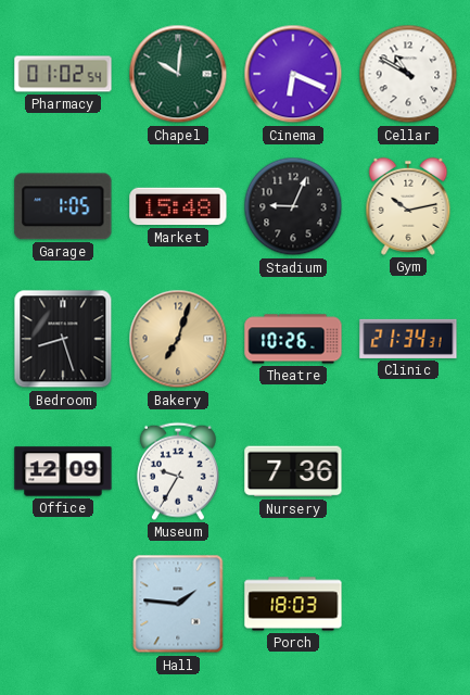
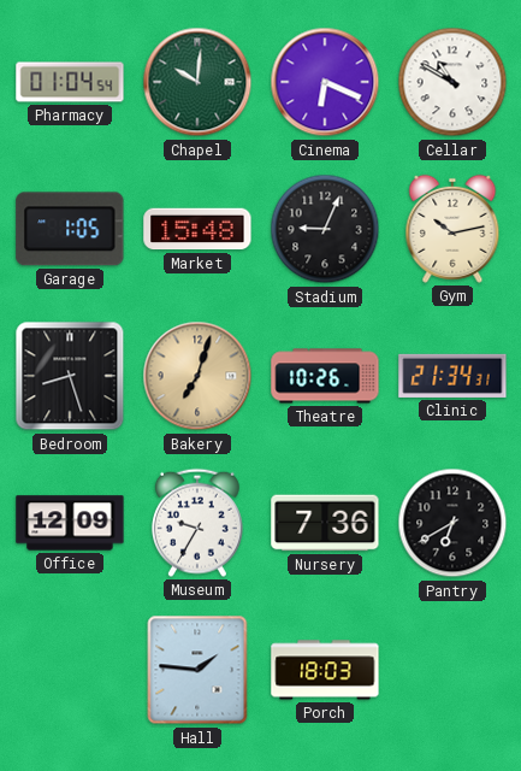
Pharmacy: 01:02 -> 01:04 (70, 82)
Pantry: none -> 6:40 (452, 523)
